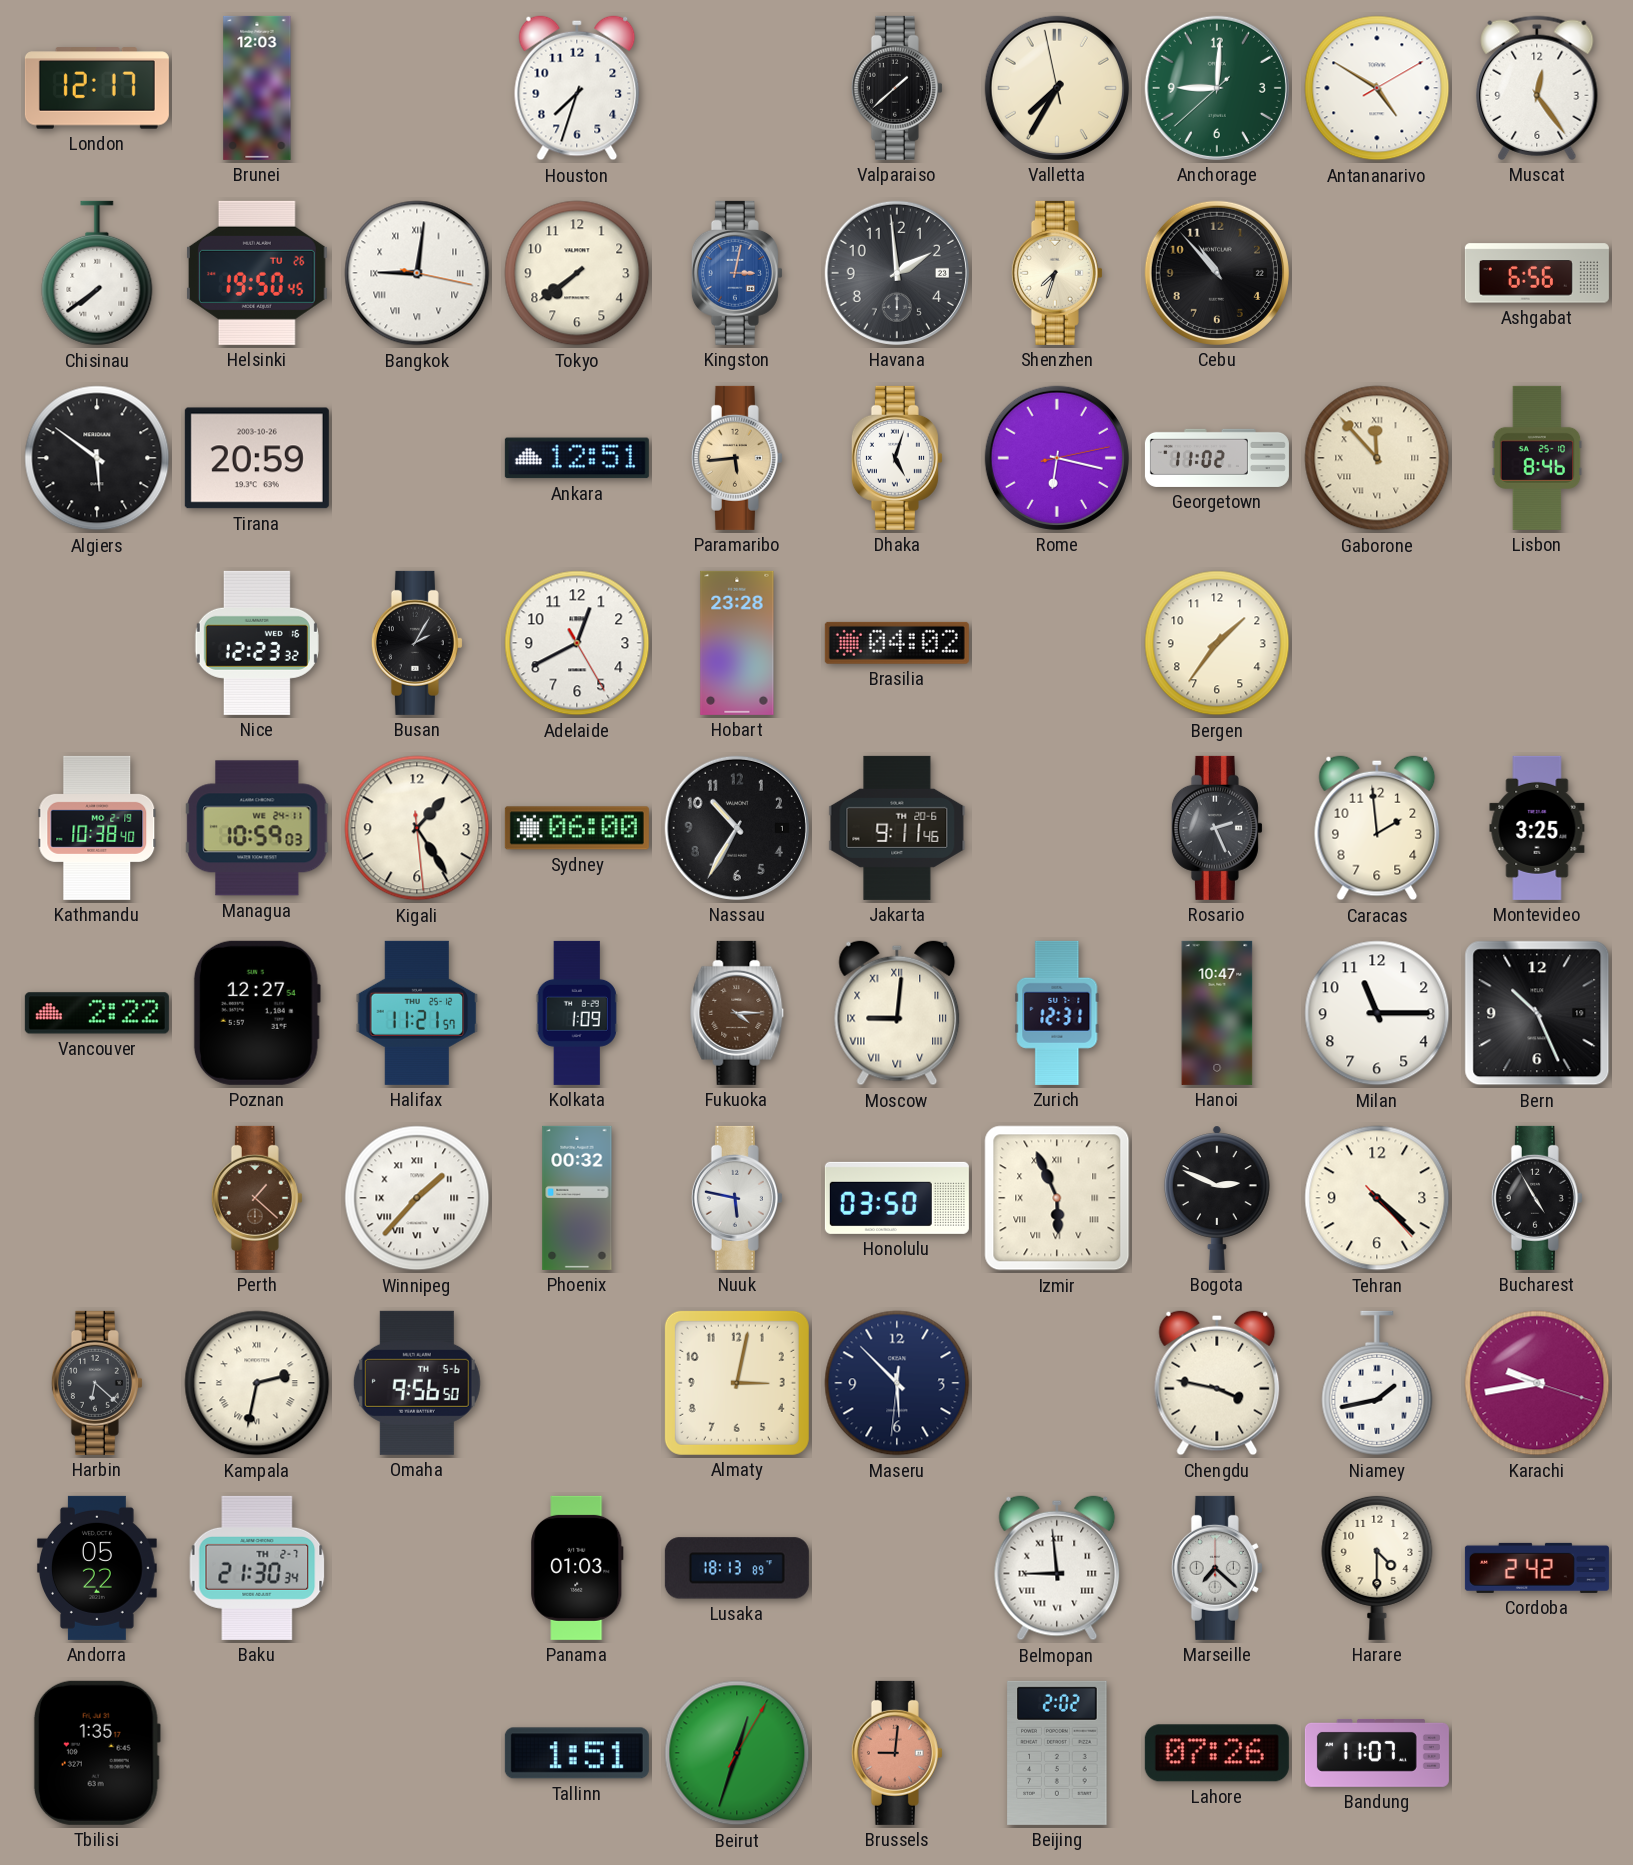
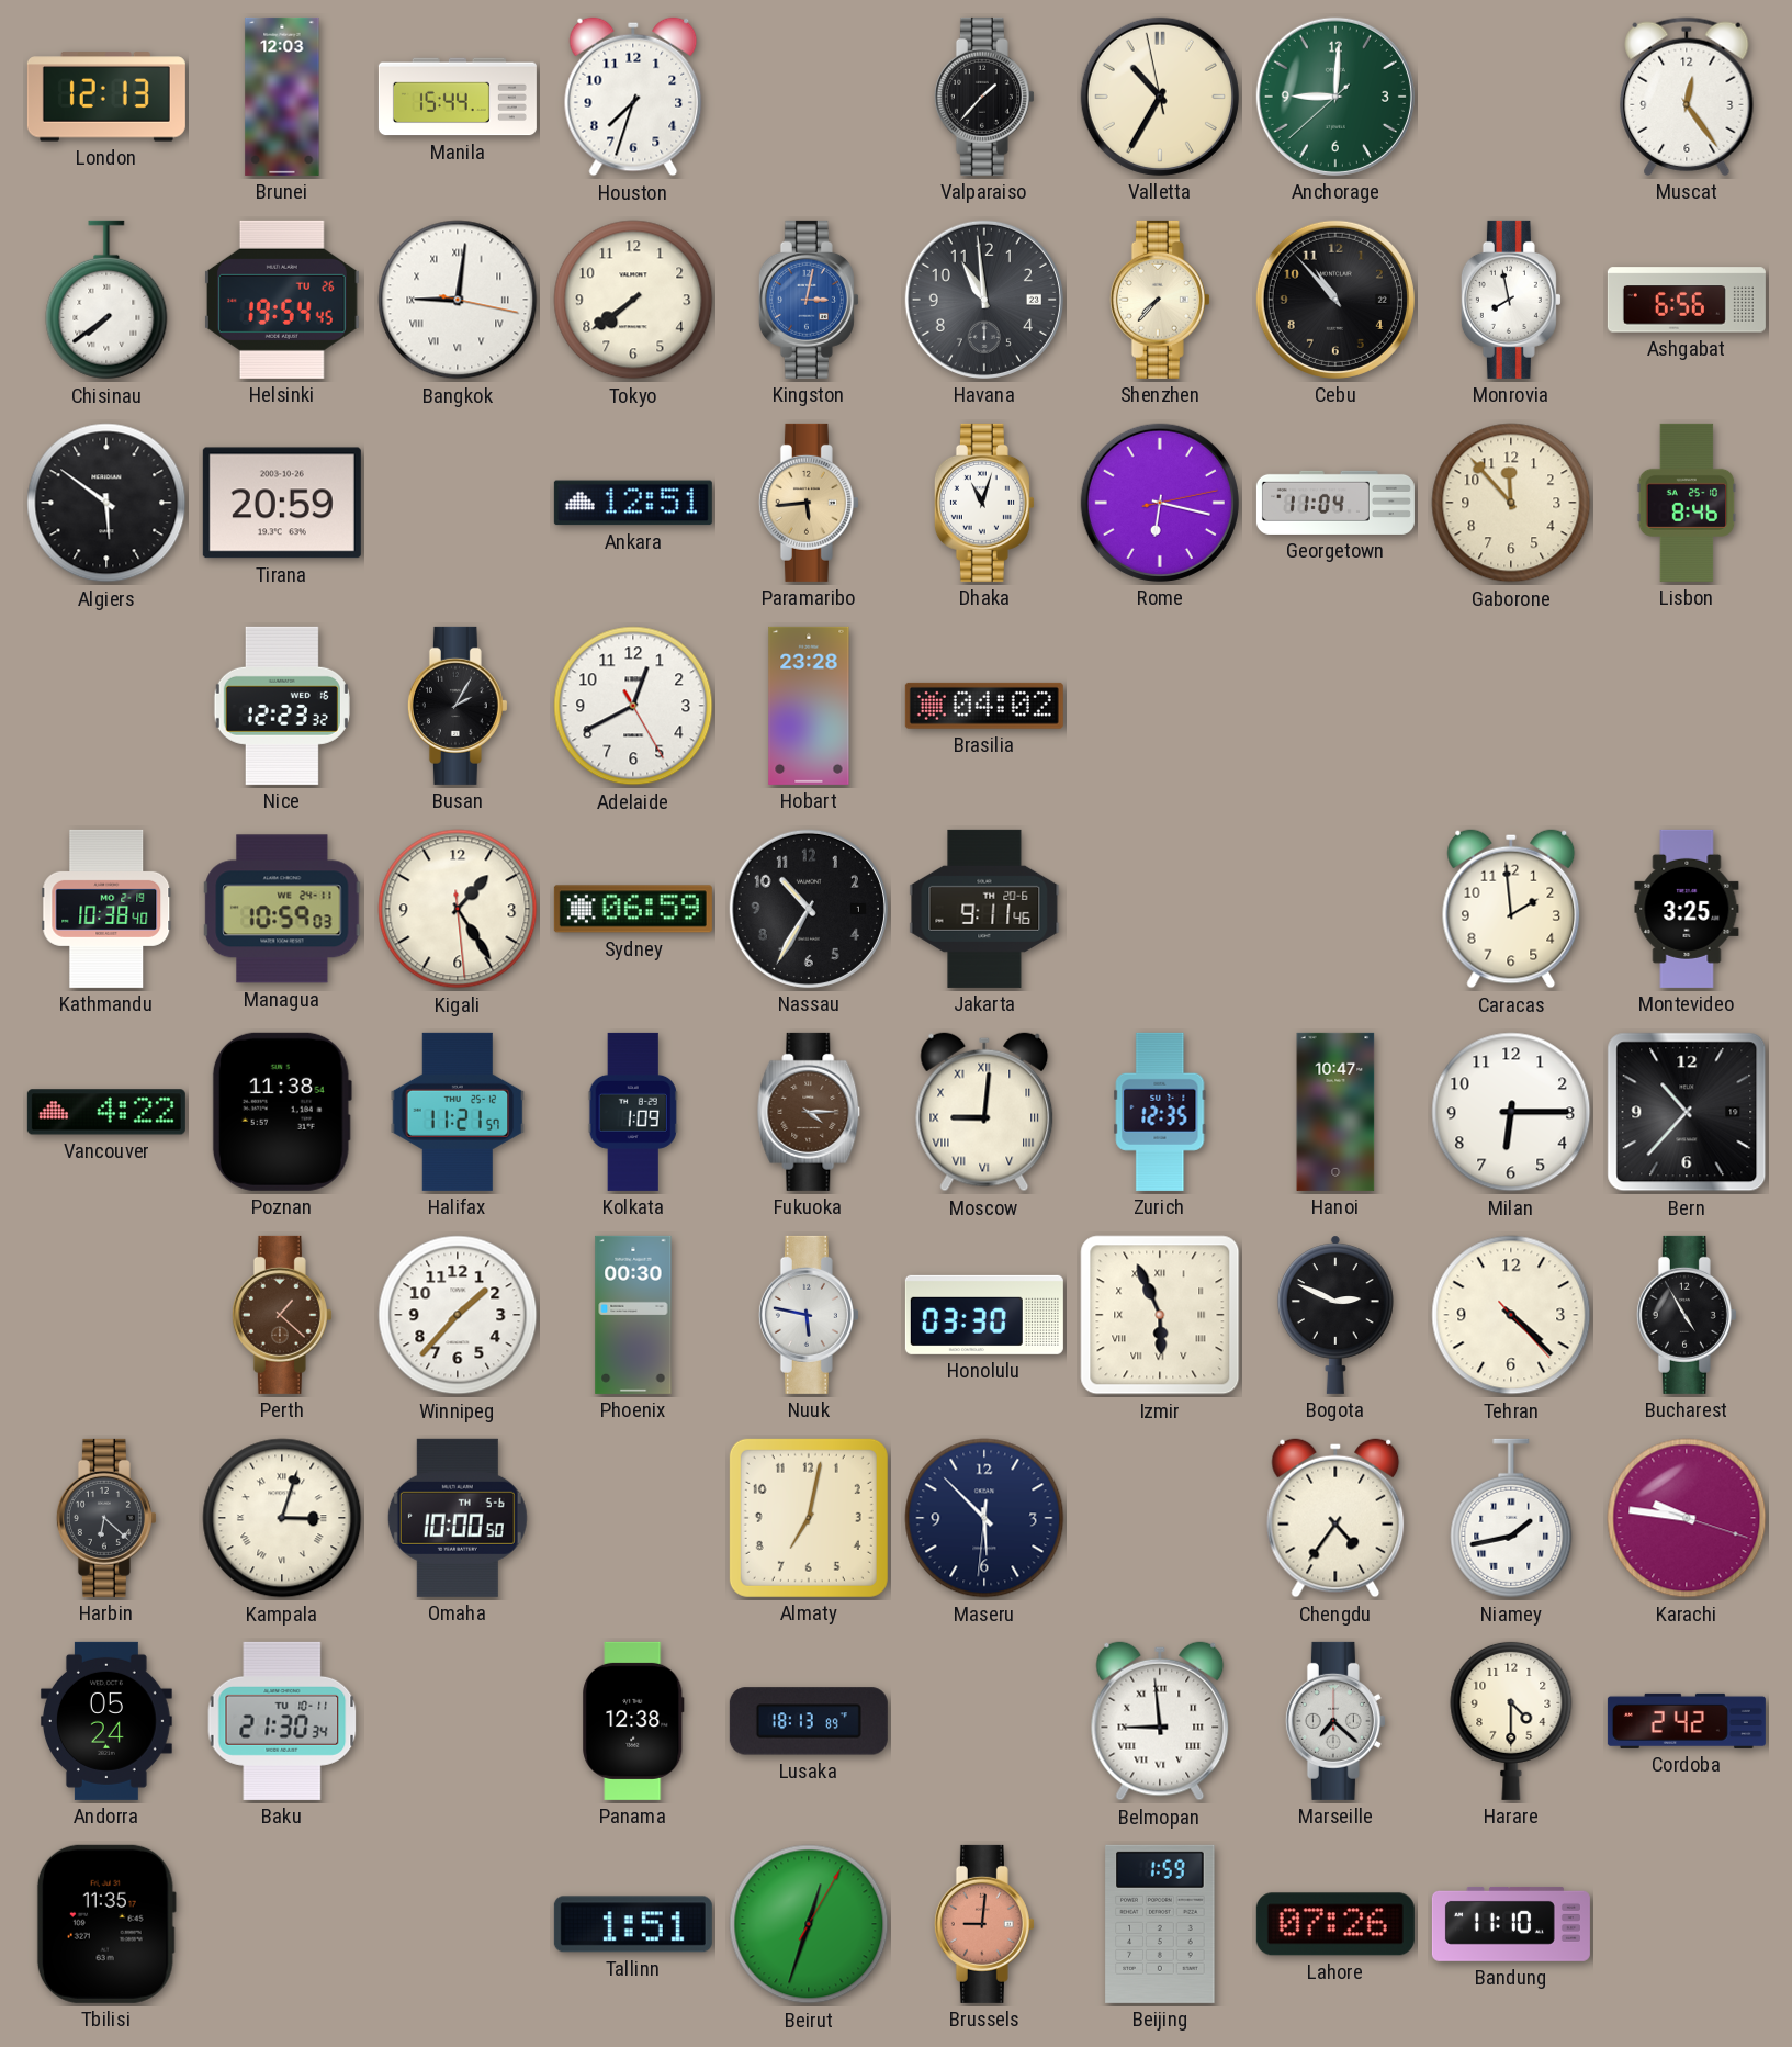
London: 12:17 -> 12:13 (106, 97)
Manila: none -> 15:44 (458, 97)
Valparaiso: 1:38 -> 1:37 (984, 97)
Valletta: 7:34 -> 10:34 (1160, 97)
Antananarivo: 4:50 -> none (1377, 88)
Helsinki: 19:50 -> 19:54 (283, 300)
Havana: 1:59 -> 10:59 (984, 300)
Shenzhen: 7:33 -> 7:37 (1160, 300)
Monrovia: none -> 7:58 (1511, 300)
Dhaka: 5:03 -> 11:03 (984, 503)
Georgetown: 11:02 -> 11:04 (1335, 503)
Gaborone numerals: Roman -> Arabic (1511, 503)
Bergen: 1:36 -> none (1217, 643)
Sydney: 06:00 -> 06:59 (633, 909)
Rosario: 2:26 -> none (1217, 828)
Vancouver: 2:22 -> 4:22 (106, 1112)
Poznan: 12:27 -> 11:38 (282, 1112)
Zurich: 12:31 -> 12:35 (1160, 1112)
Milan: 11:15 -> 6:15 (1511, 1112)
Bern: 10:26 -> 10:37 (1687, 1112)
Winnipeg numerals: Roman -> Arabic (458, 1315)
Phoenix: 00:32 -> 00:30 (633, 1315)
Honolulu: 03:50 -> 03:30 (984, 1315)
Kampala: 2:32 -> 3:03 (282, 1518)
Omaha: 9:56 -> 10:00 (458, 1518)
Almaty: 3:02 -> 7:02 (809, 1518)
Chengdu: 3:47 -> 4:36 (1335, 1518)
Karachi: 9:43 -> 9:46 (1687, 1518)
Andorra: 05:22 -> 05:24 (106, 1721)
Baku date: TH 2-7 -> TU 10-11 (282, 1721)
Panama: 01:03 -> 12:38 (633, 1721)
Tbilisi: 1:35 -> 11:35 (106, 1924)
Beijing: 2:02 -> 1:59 (1160, 1924)
Bandung: 11:07 -> 11:10 (1511, 1924)
